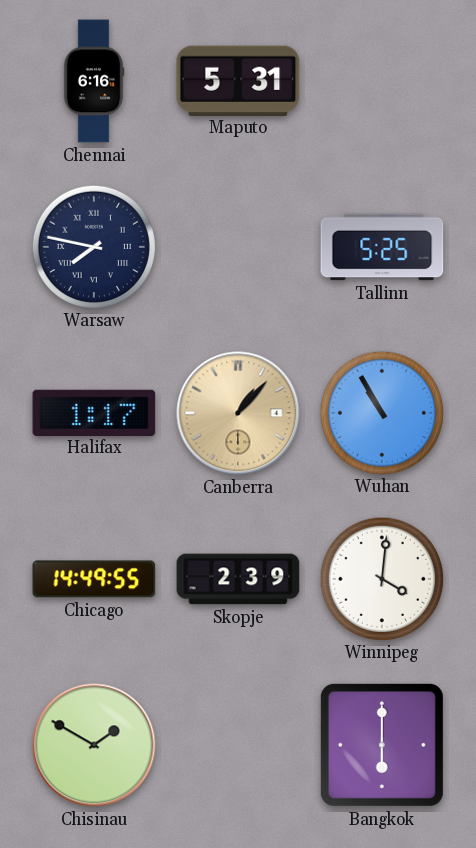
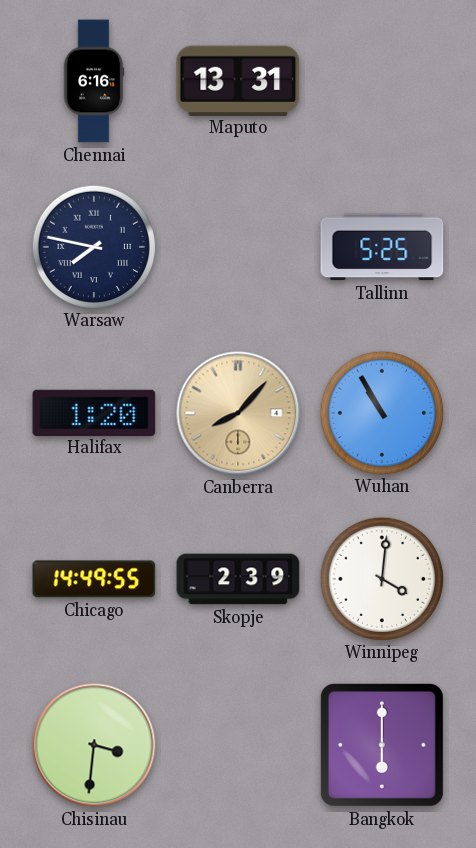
Maputo: 5:31 -> 13:31 (238, 80)
Halifax: 1:17 -> 1:20 (94, 412)
Canberra: 1:07 -> 8:07 (238, 413)
Chisinau: 1:50 -> 3:31 (94, 745)
